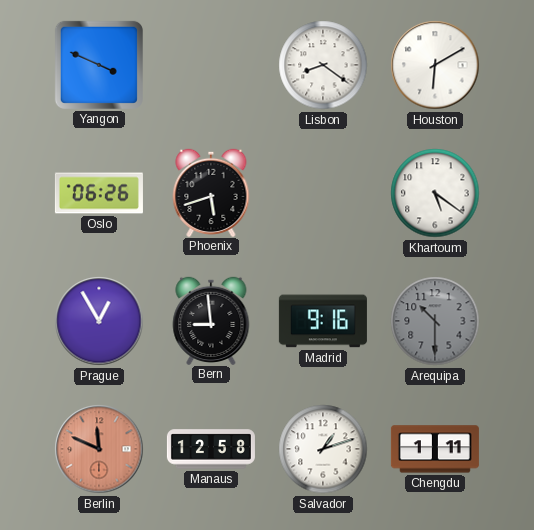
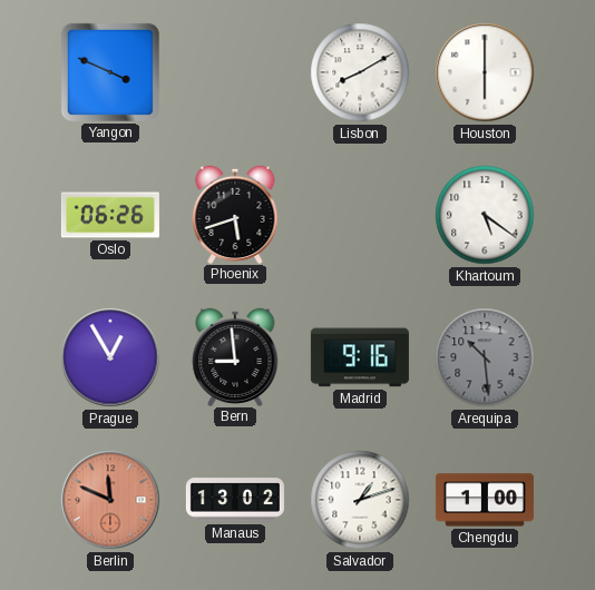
Lisbon: 8:21 -> 8:10 (360, 72)
Houston: 6:10 -> 6:00 (485, 72)
Arequipa: 10:30 -> 10:29 (485, 357)
Manaus: 12:58 -> 13:02 (235, 500)
Chengdu: 1:11 -> 1:00 (485, 500)
